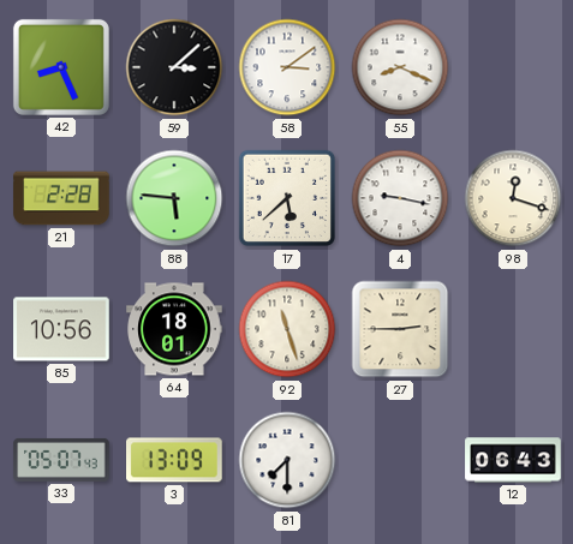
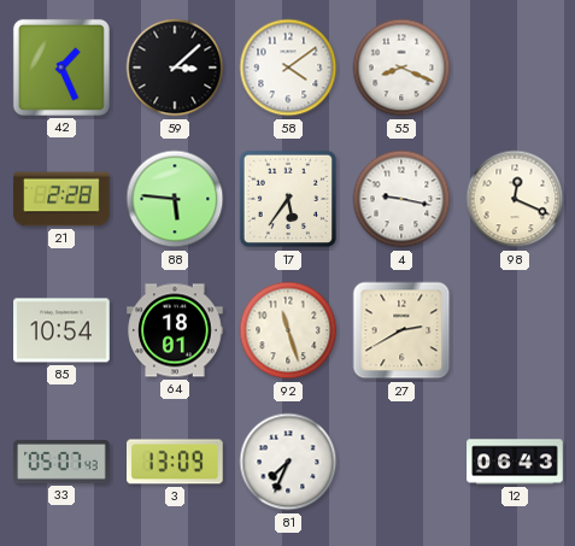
42: 8:26 -> 1:26 (61, 67)
58: 3:09 -> 4:09 (288, 67)
17: 5:38 -> 5:36 (288, 199)
98: 12:18 -> 12:19 (515, 199)
85: 10:56 -> 10:54 (61, 330)
27: 2:45 -> 2:40 (401, 330)
81: 7:30 -> 7:34 (288, 462)
